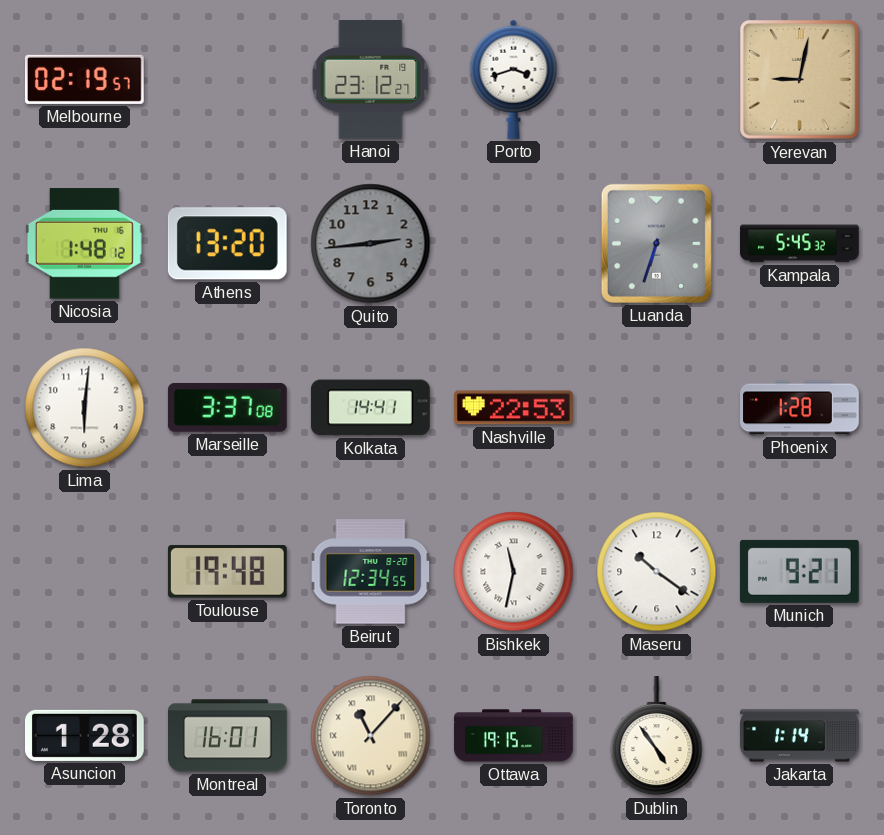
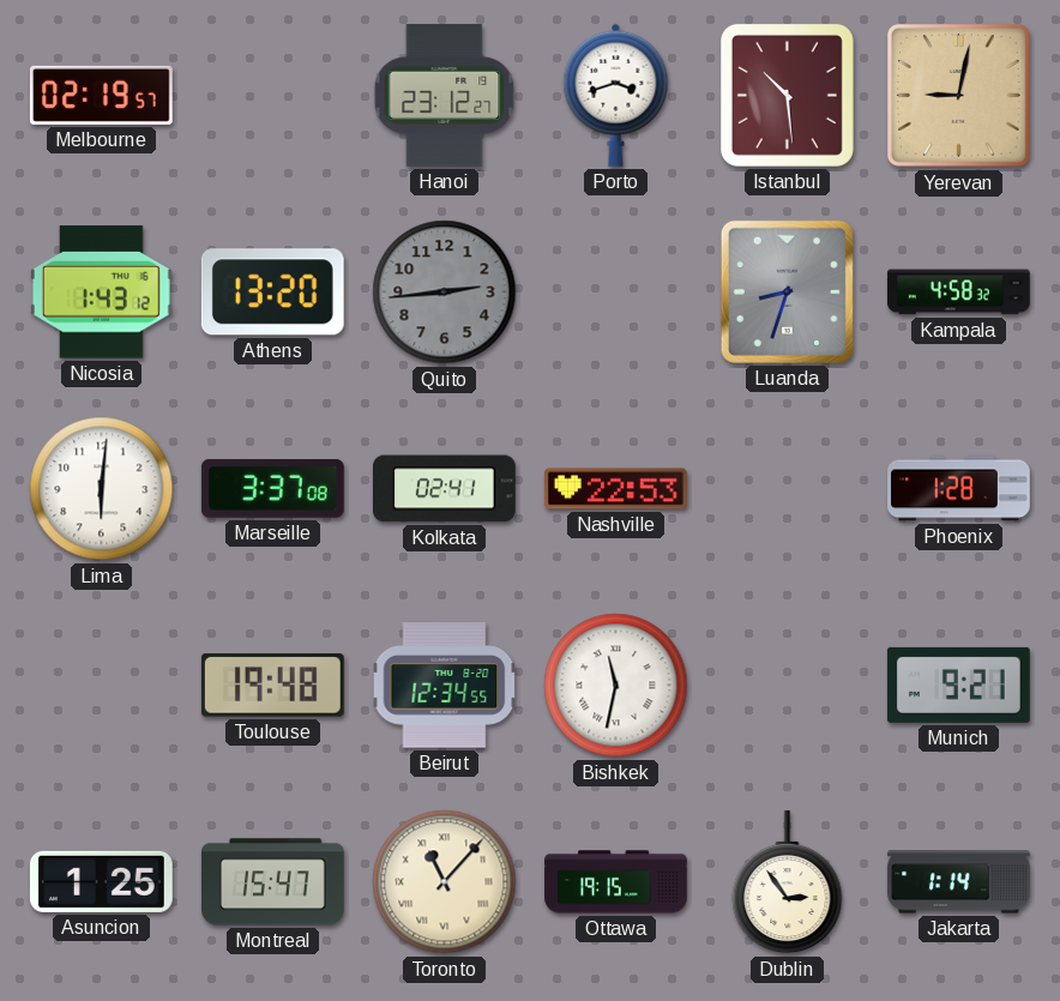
Istanbul: none -> 10:29 (787, 95)
Nicosia: 1:48 -> 1:43 (101, 293)
Luanda: 6:33 -> 8:33 (787, 291)
Kampala: 5:45 -> 4:58 (959, 293)
Kolkata: 14:41 -> 02:41 (444, 489)
Maseru: 10:21 -> none (657, 572)
Asuncion: 1:28 -> 1:25 (101, 881)
Montreal: 16:01 -> 15:47 (273, 882)
Dublin: 4:54 -> 2:54 (788, 884)
